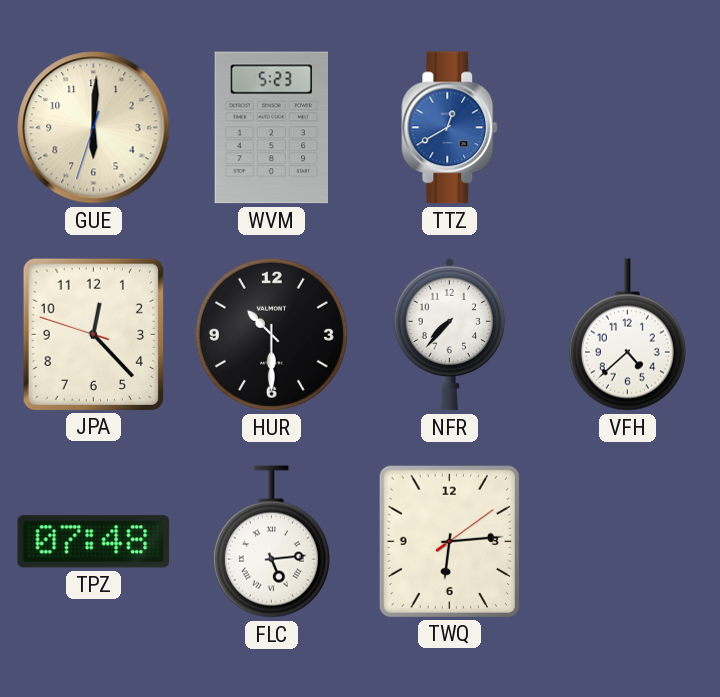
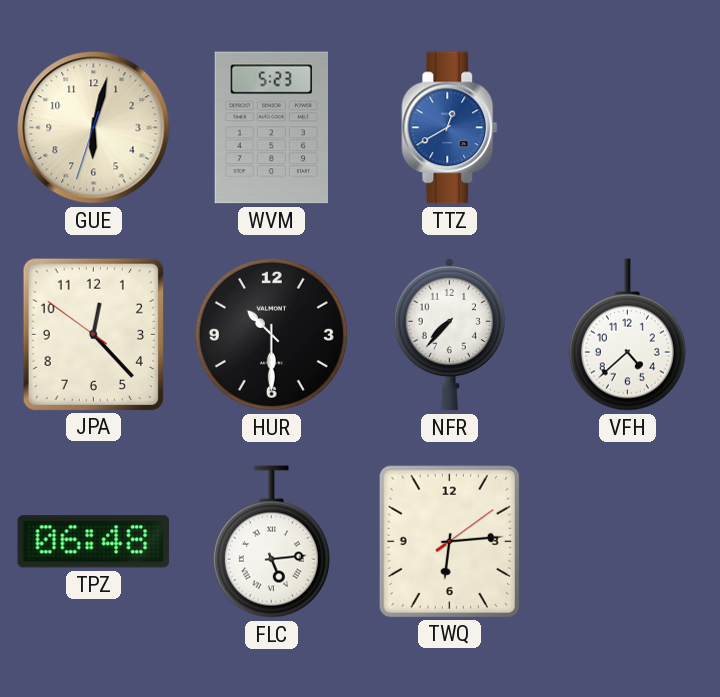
GUE: 6:00 -> 6:02 (94, 128)
JPA: 12:22:48 -> 12:22:51 (93, 334)
TPZ: 07:48 -> 06:48 (94, 542)
